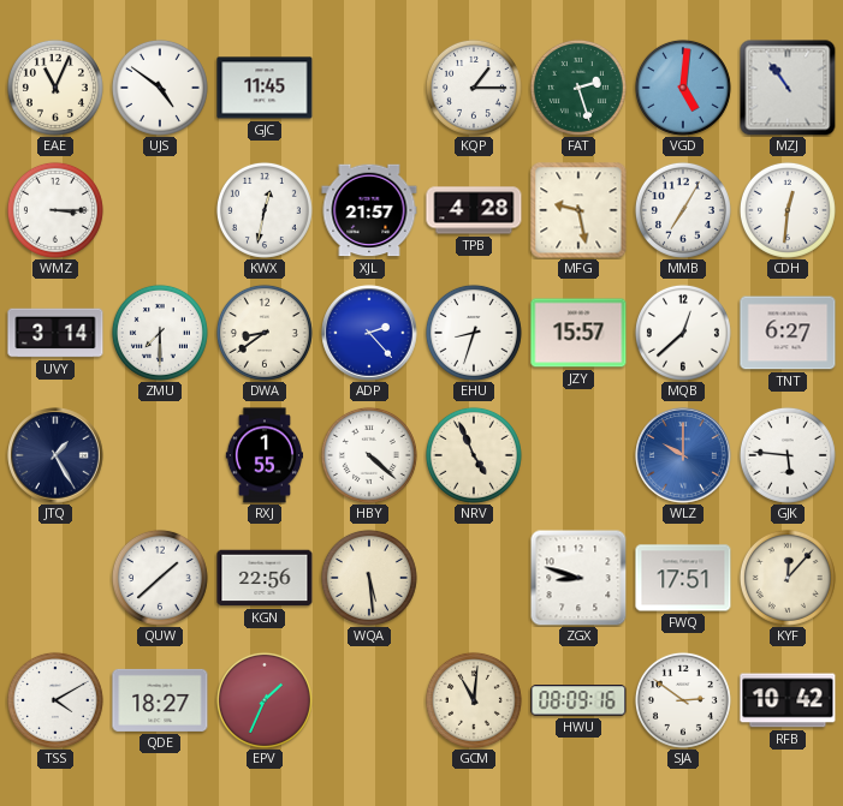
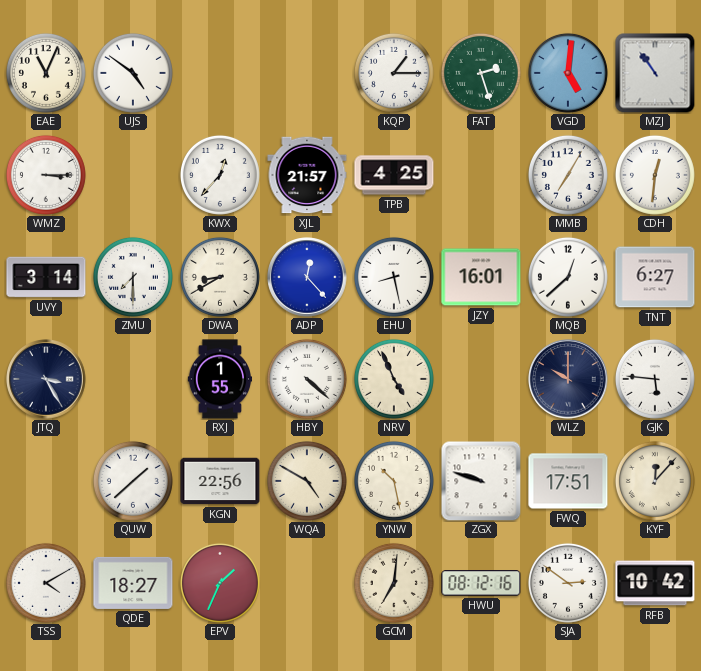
GJC: 11:45 -> none (265, 88)
KWX: 12:32 -> 12:37 (220, 175)
TPB: 4:28 -> 4:25 (394, 175)
MFG: 9:28 -> none (578, 210)
DWA: 8:39 -> 8:40 (220, 277)
ADP: 2:23 -> 12:23 (307, 277)
EHU: 8:33 -> 8:28 (394, 277)
JZY: 15:57 -> 16:01 (481, 277)
JTQ: 1:25 -> 3:25 (46, 379)
WLZ dial: blue -> navy (568, 379)
WQA: 5:29 -> 4:50 (307, 481)
YNW: none -> 10:28 (394, 481)
ZGX: 8:48 -> 9:48 (481, 481)
GCM: 11:01 -> 7:01 (394, 583)
HWU: 08:09 -> 08:12 (481, 583)
